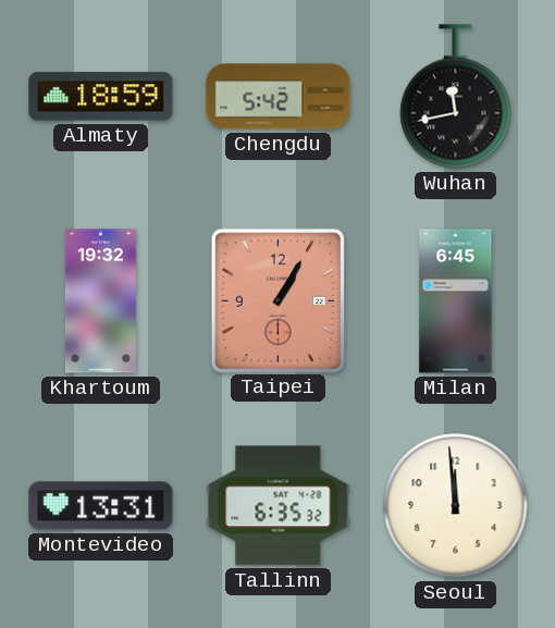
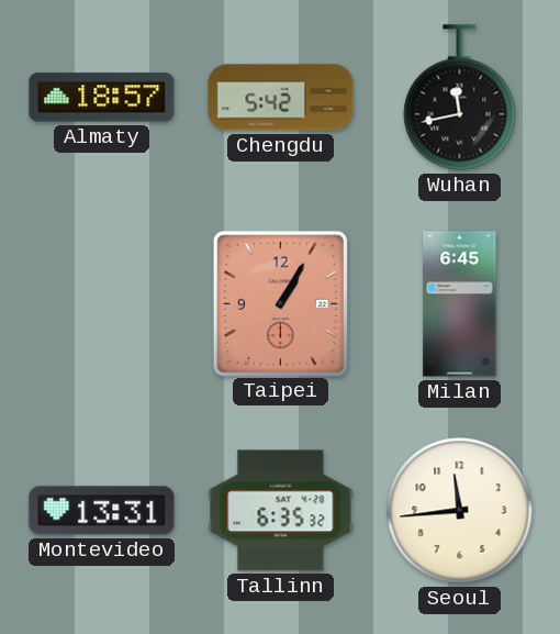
Almaty: 18:59 -> 18:57 (102, 98)
Khartoum: 19:32 -> none (100, 301)
Seoul: 11:59 -> 11:44 (460, 511)
